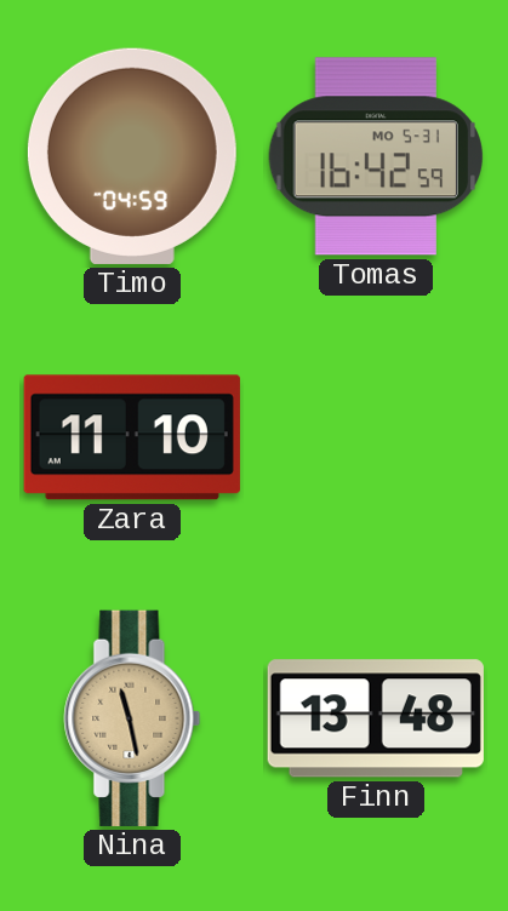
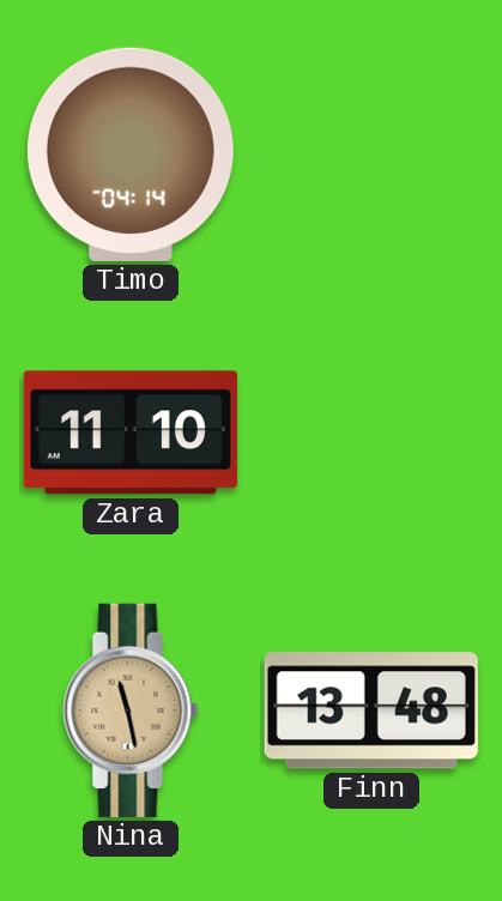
Timo: 04:59 -> 04:14 (131, 155)
Tomas: 16:42 -> none (376, 156)
